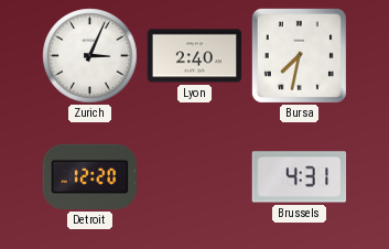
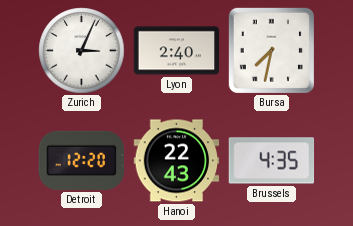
Hanoi: none -> 22:43 (177, 161)
Brussels: 4:31 -> 4:35 (272, 161)
